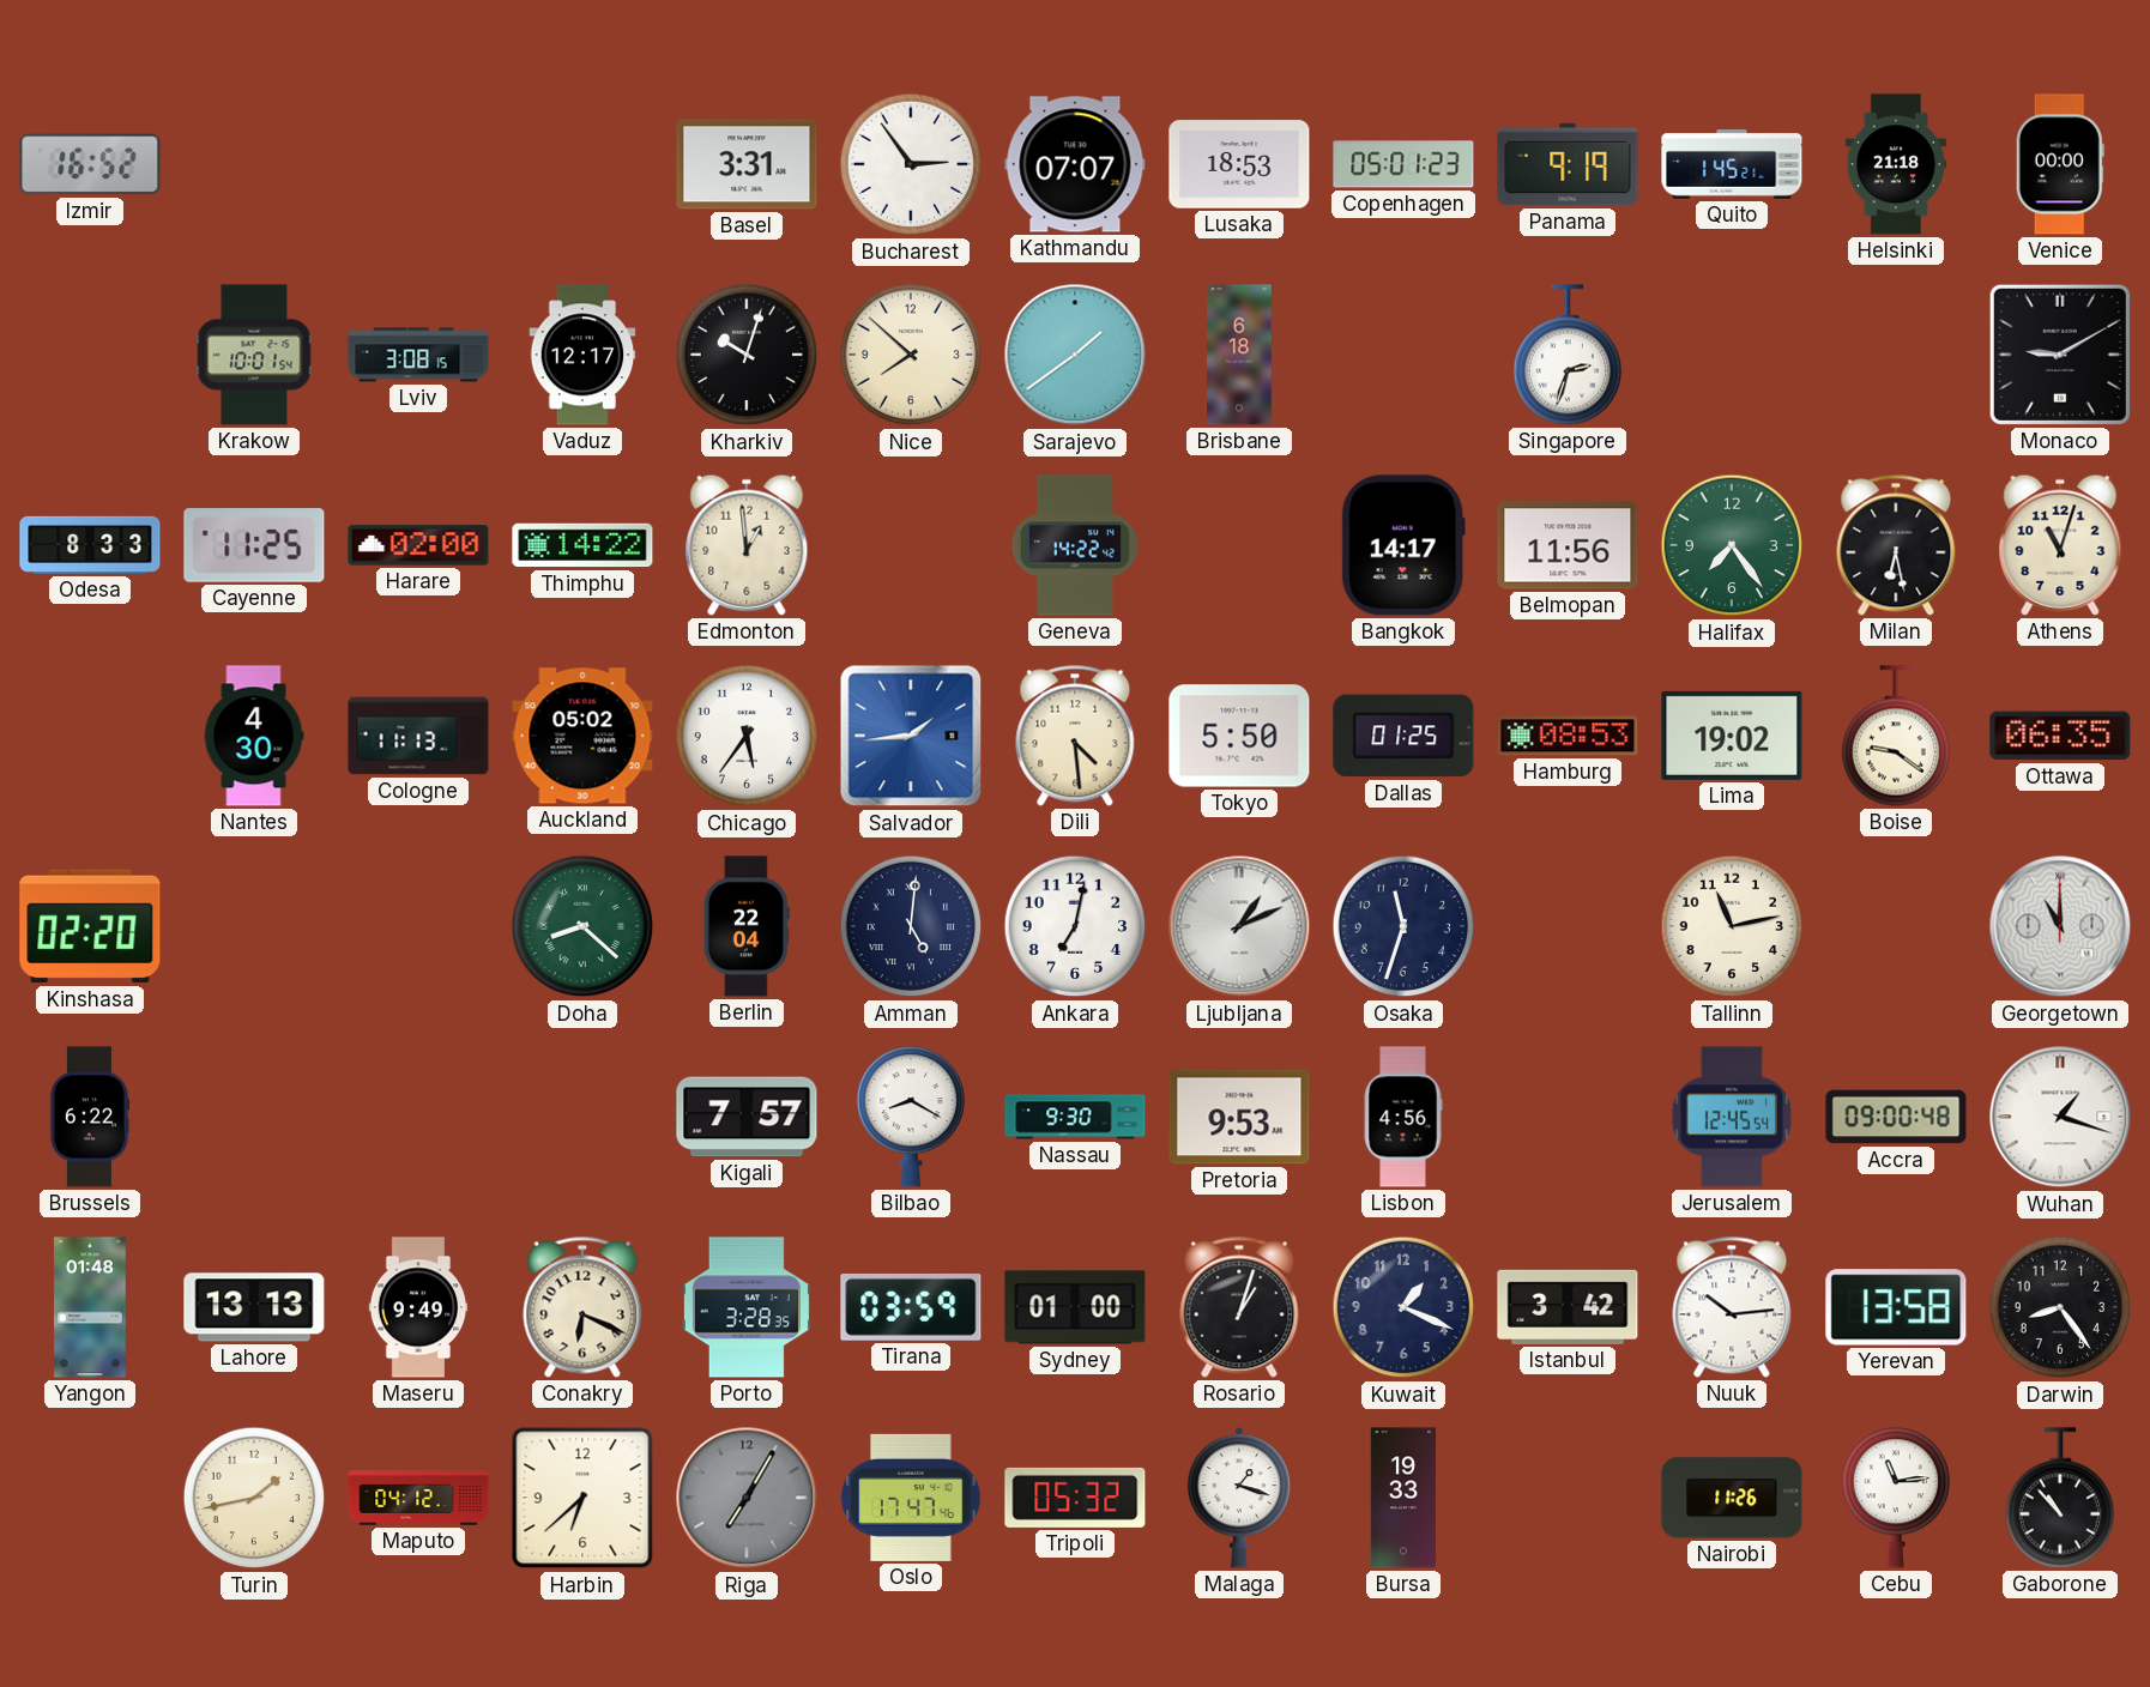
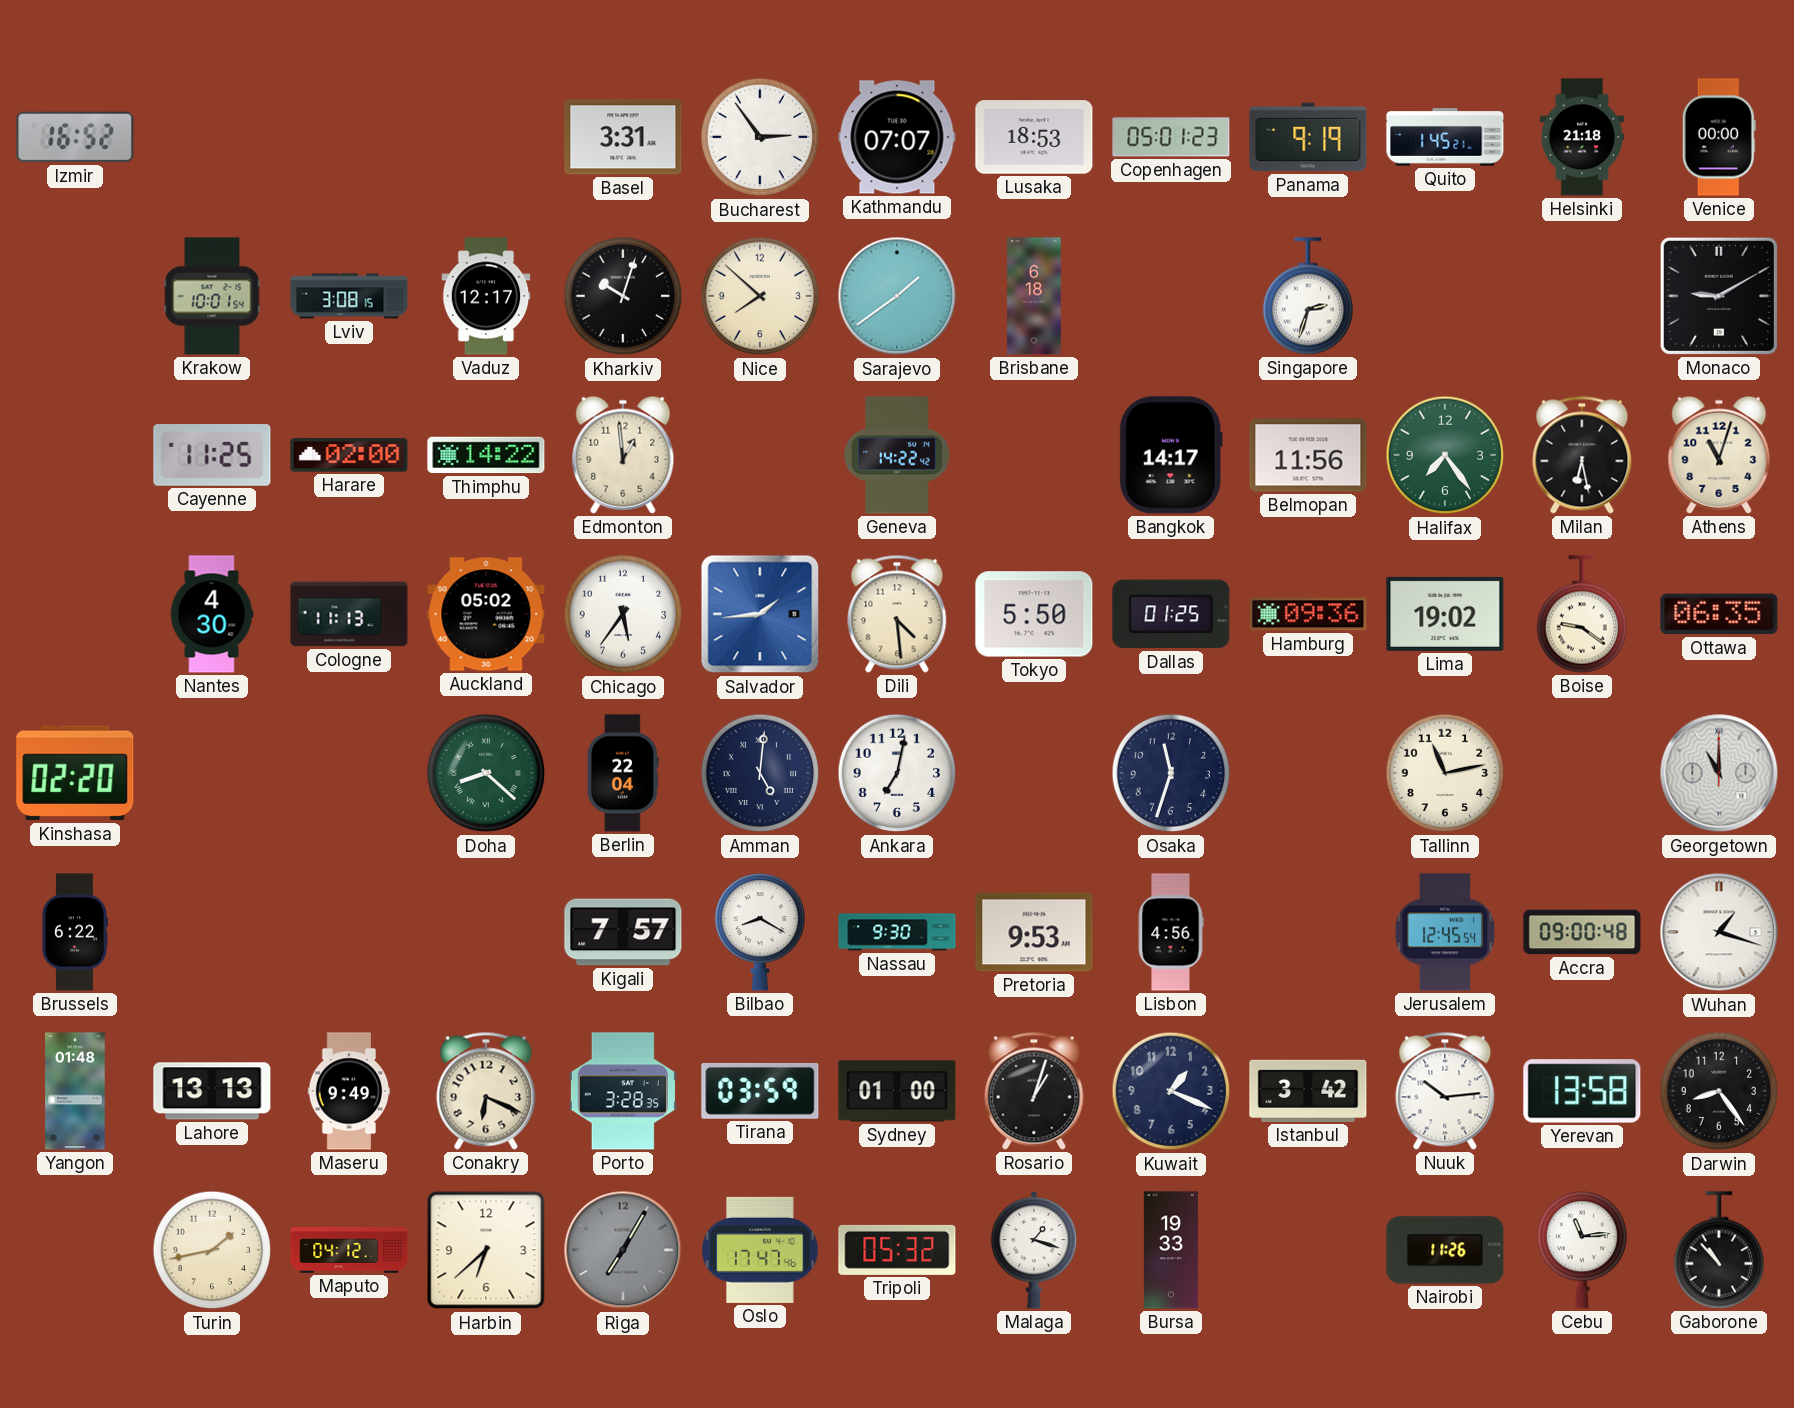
Odesa: 8:33 -> none (90, 545)
Hamburg: 08:53 -> 09:36 (1308, 614)
Ljubljana: 1:11 -> none (1239, 926)
